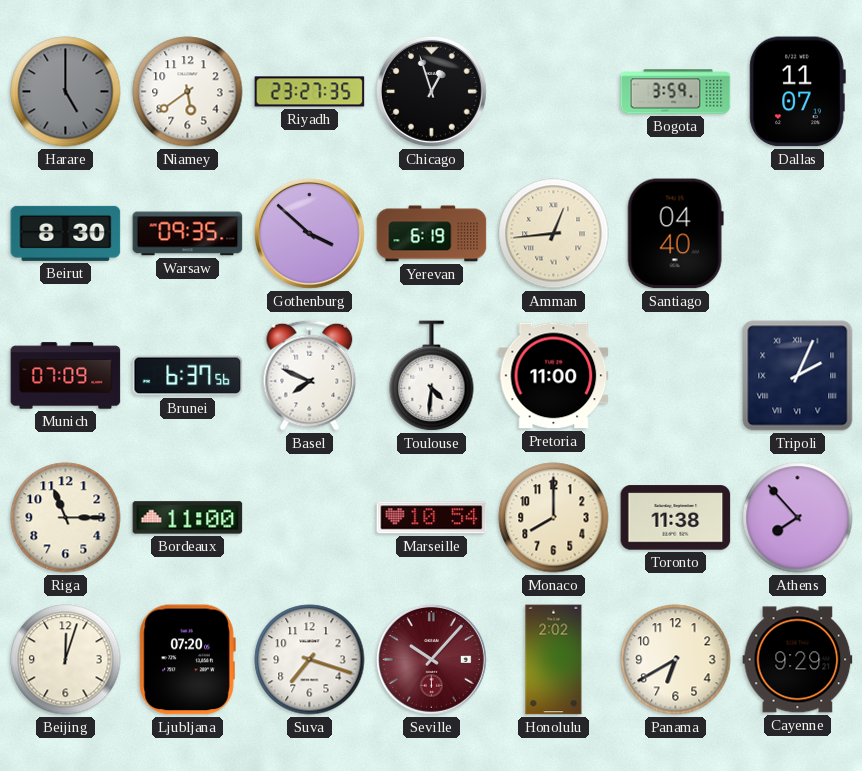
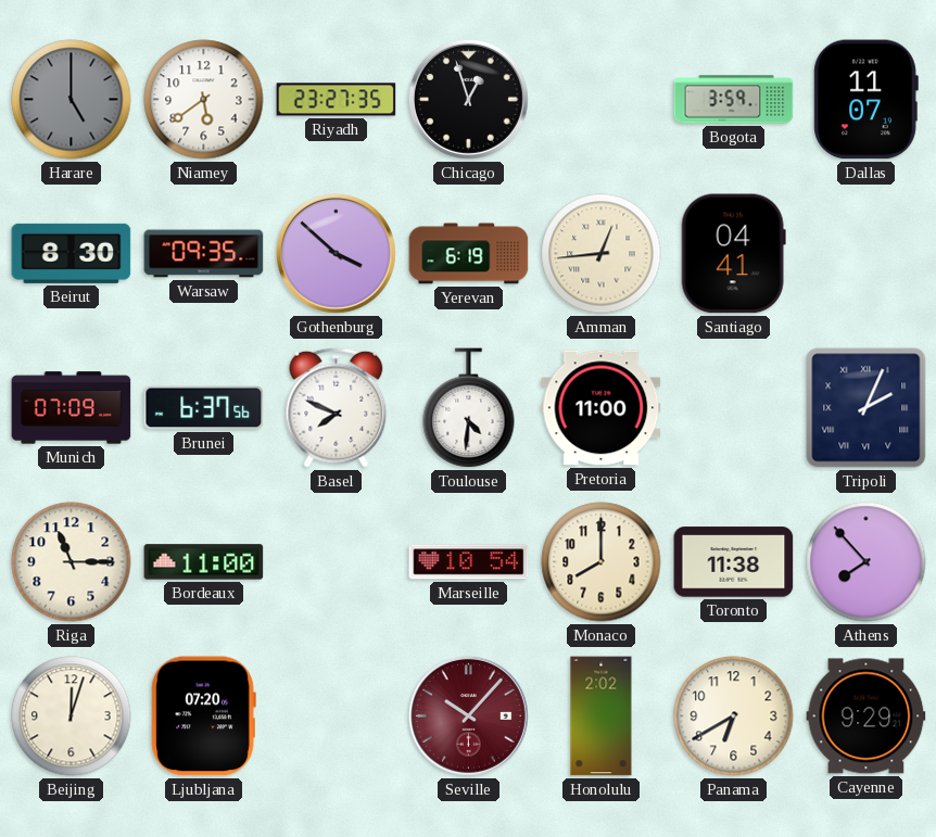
Santiago: 04:40 -> 04:41 (733, 254)
Suva: 7:18 -> none (310, 660)
